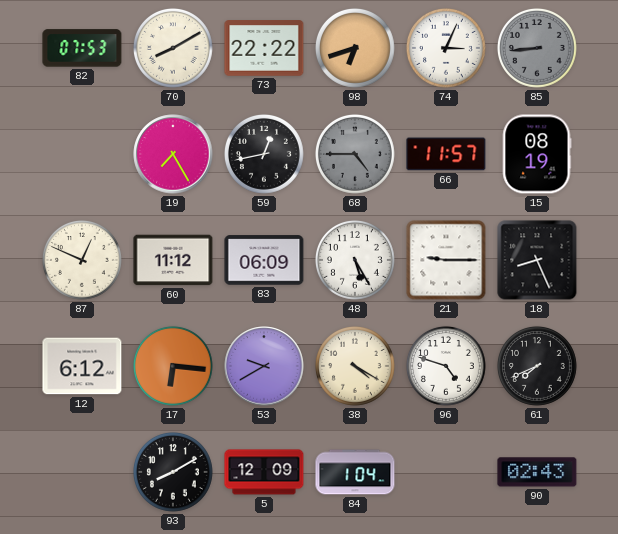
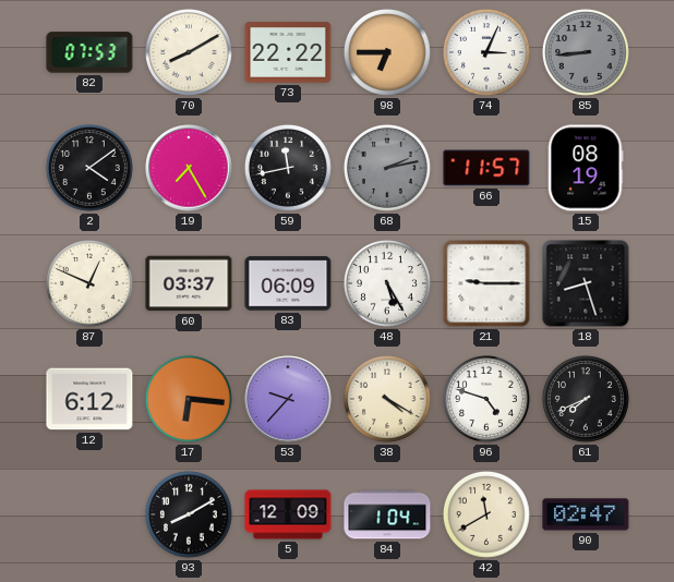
98: 6:42 -> 6:45 (387, 52)
2: none -> 4:09 (89, 168)
59: 12:43 -> 11:43 (288, 168)
68: 4:45 -> 2:13 (387, 168)
60: 11:12 -> 03:37 (189, 283)
18: 8:26 -> 8:27 (586, 283)
53: 9:40 -> 9:37 (288, 399)
42: none -> 11:40 (486, 514)
90: 02:43 -> 02:47 (586, 514)
